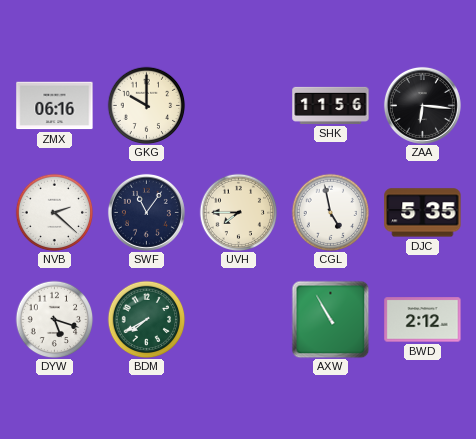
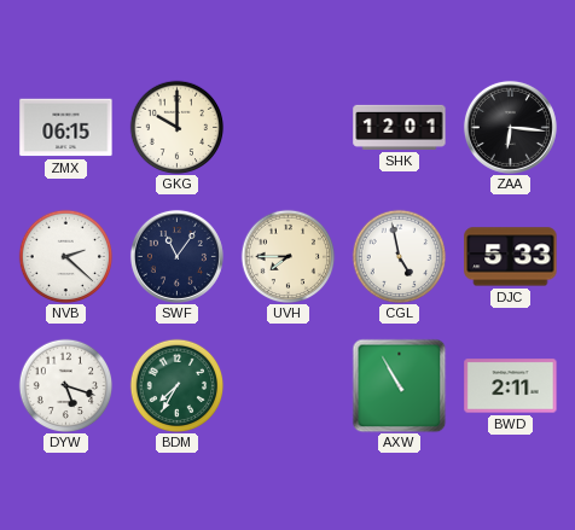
ZMX: 06:16 -> 06:15 (66, 128)
SHK: 11:56 -> 12:01 (400, 127)
DJC: 5:35 -> 5:33 (511, 257)
BDM: 7:40 -> 7:35 (176, 385)
BWD: 2:12 -> 2:11 (511, 386)
